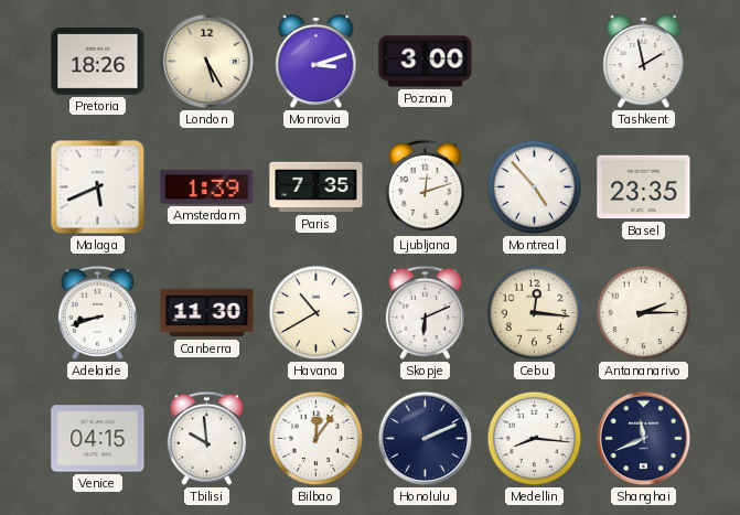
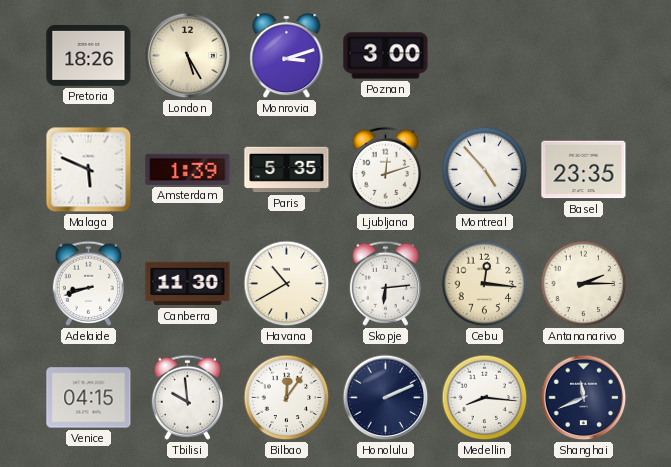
Tashkent: 1:58 -> none (644, 62)
Malaga: 5:41 -> 5:49 (89, 170)
Paris: 7:35 -> 5:35 (287, 170)
Skopje: 6:11 -> 6:14 (385, 283)
